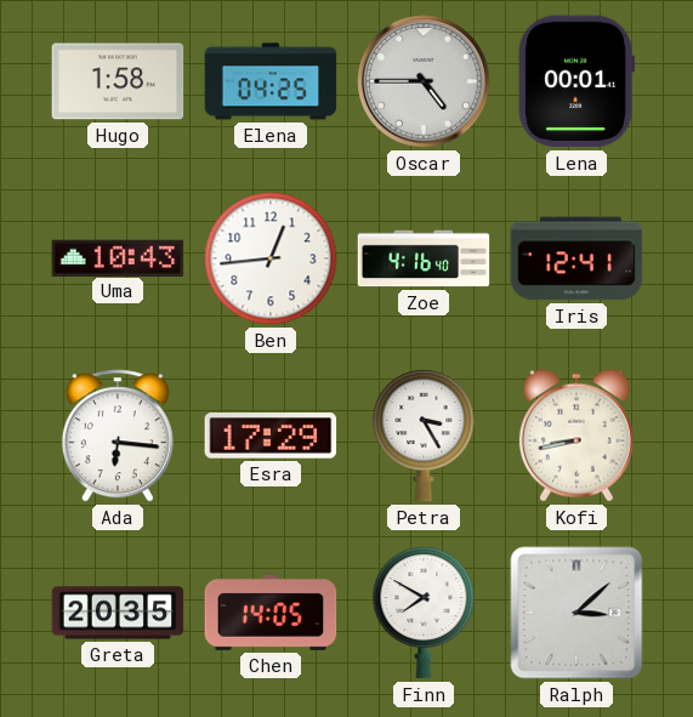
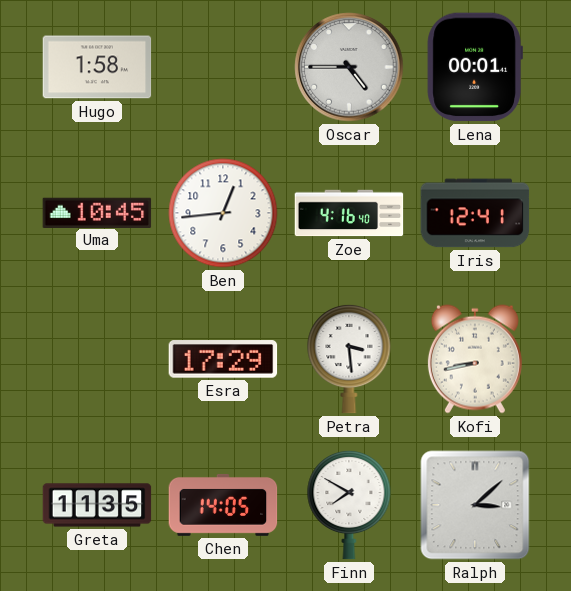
Elena: 04:25 -> none (271, 81)
Uma: 10:43 -> 10:45 (97, 212)
Ada: 6:16 -> none (118, 436)
Petra: 3:25 -> 3:29 (349, 359)
Greta: 20:35 -> 11:35 (97, 505)
